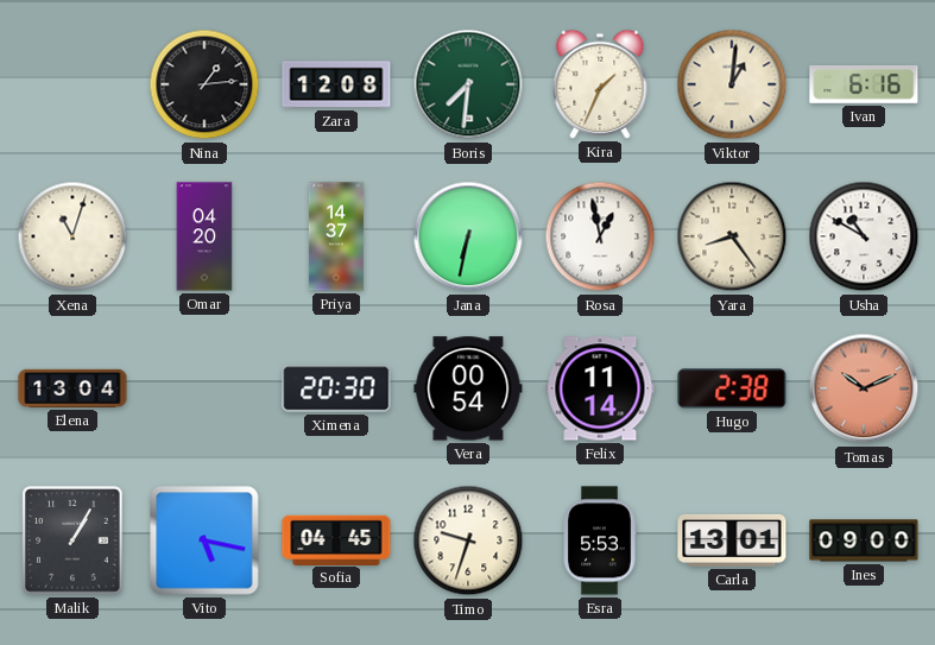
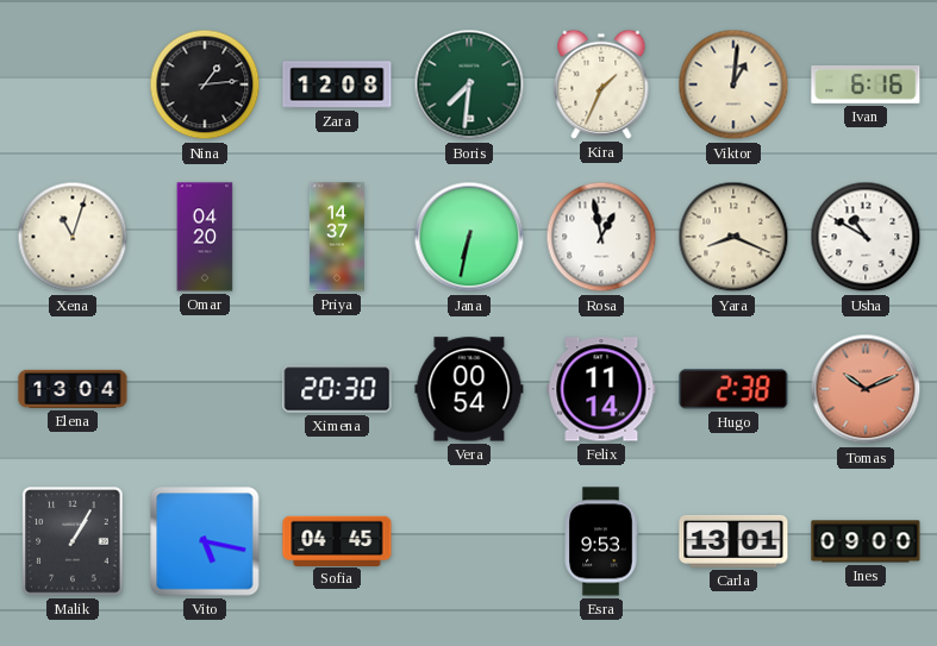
Yara: 8:24 -> 8:19 (733, 237)
Timo: 9:33 -> none (468, 540)
Esra: 5:53 -> 9:53 (601, 541)
